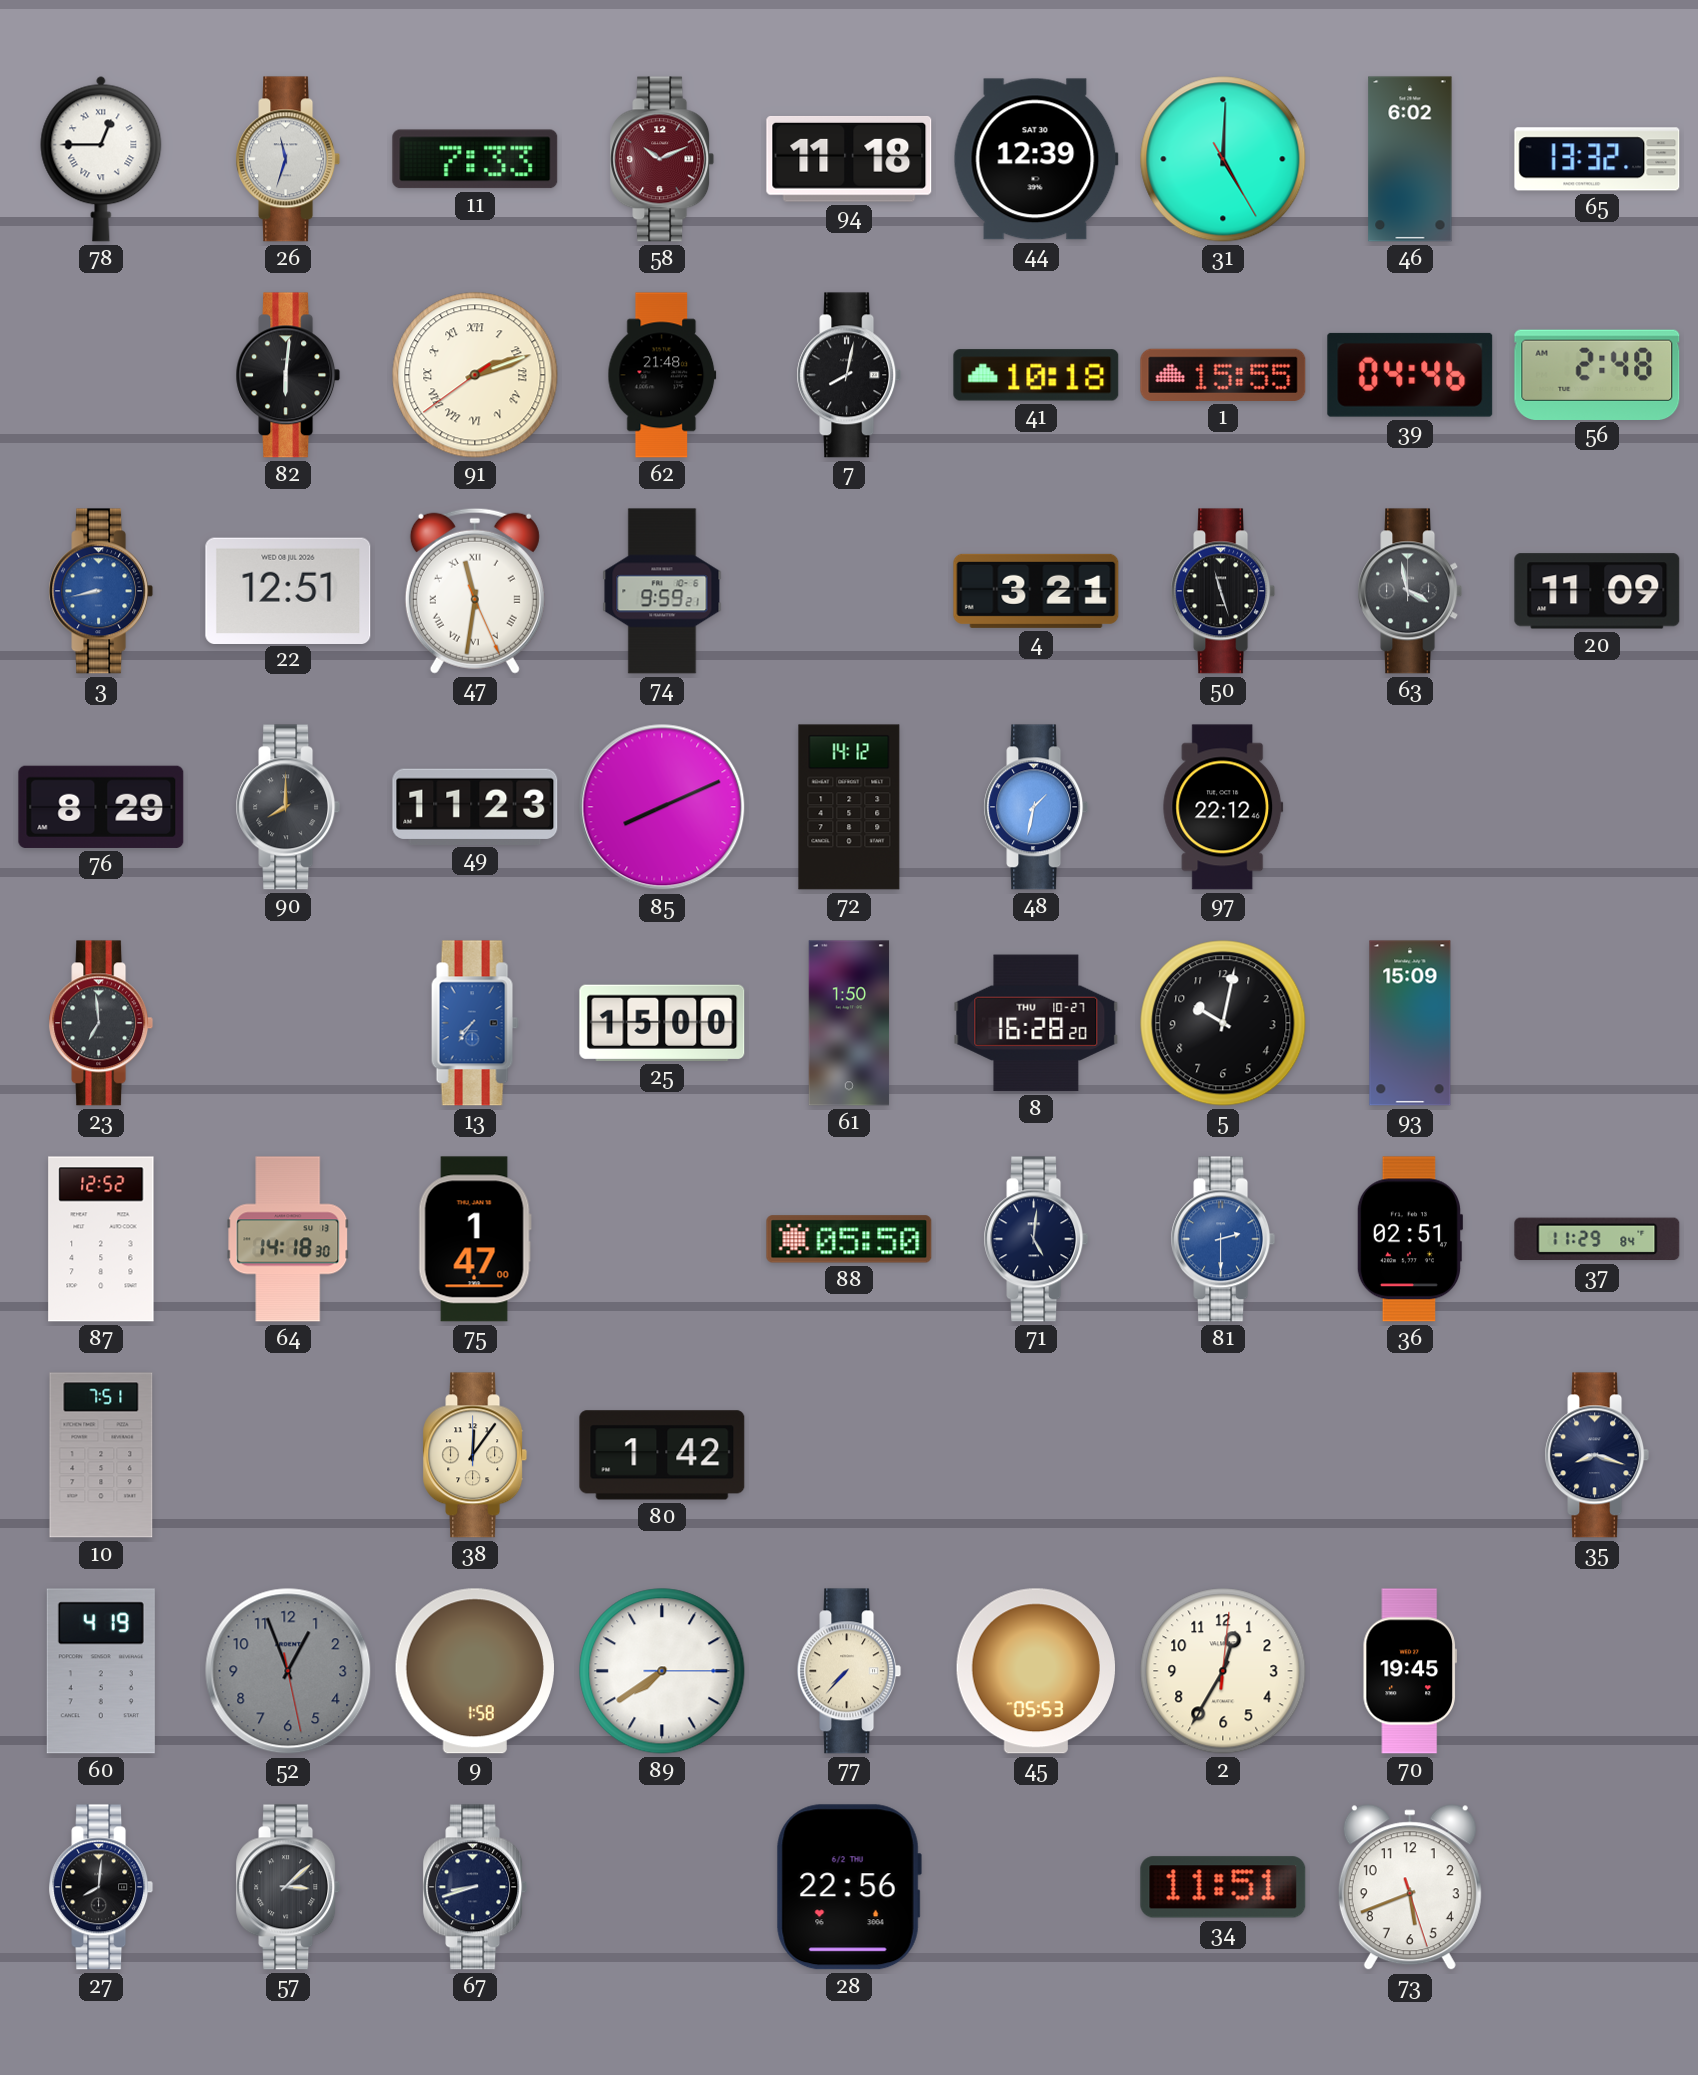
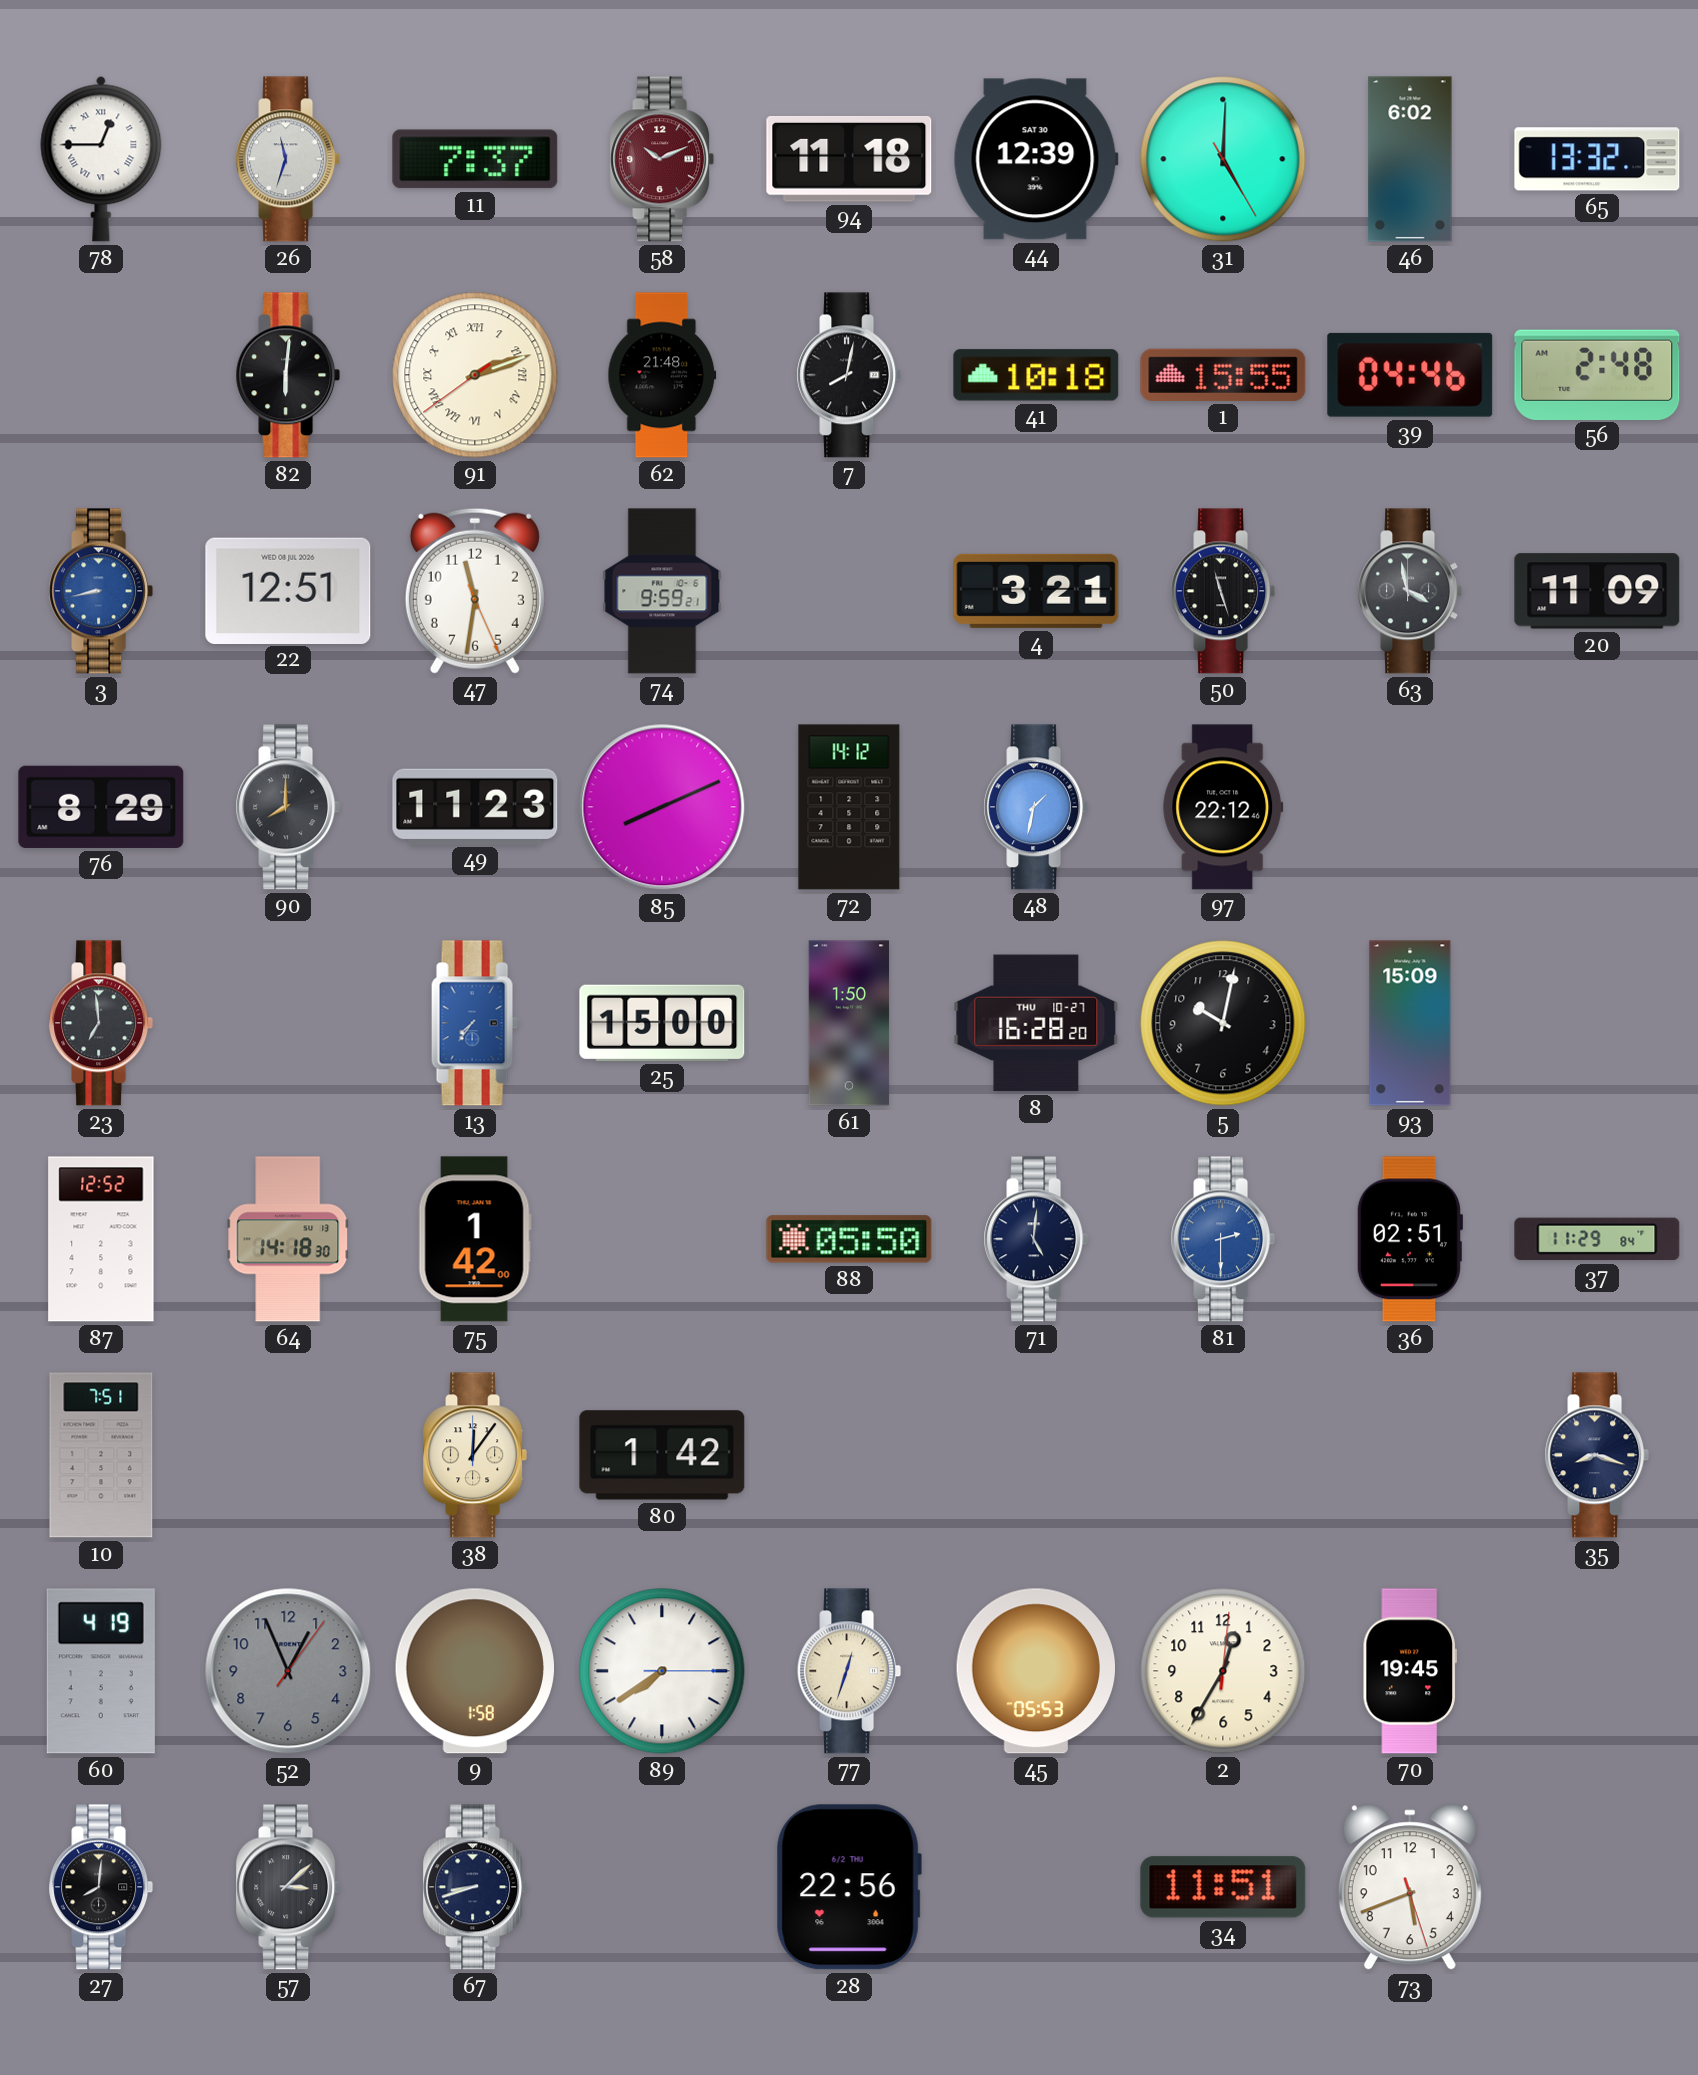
11: 7:33 -> 7:37 (475, 159)
47 numerals: Roman -> Arabic (475, 591)
75: 1:47 -> 1:42 (475, 1239)
52: 12:56:28 -> 12:56:06 (288, 1671)
77: 7:37 -> 12:33 (849, 1671)
